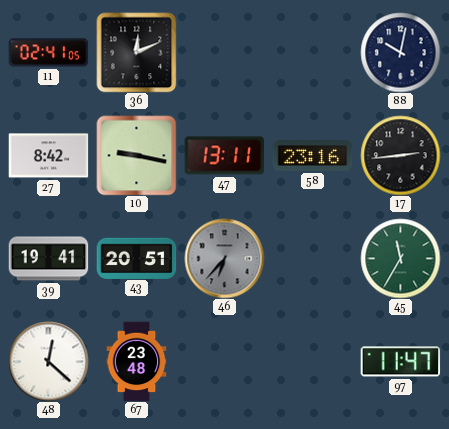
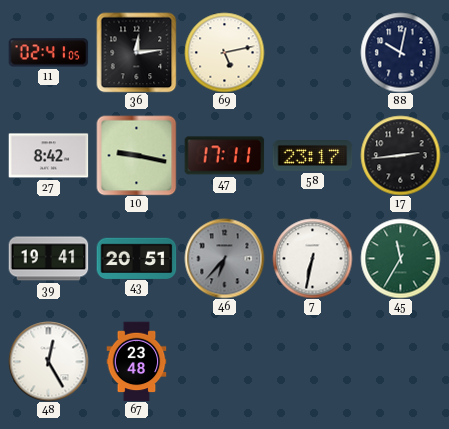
36: 12:11 -> 12:14 (136, 52)
69: none -> 5:13 (224, 52)
47: 13:11 -> 17:11 (224, 156)
58: 23:16 -> 23:17 (312, 156)
7: none -> 6:32 (312, 258)
48: 12:22 -> 12:25 (48, 361)
97: 11:47 -> none (400, 362)
